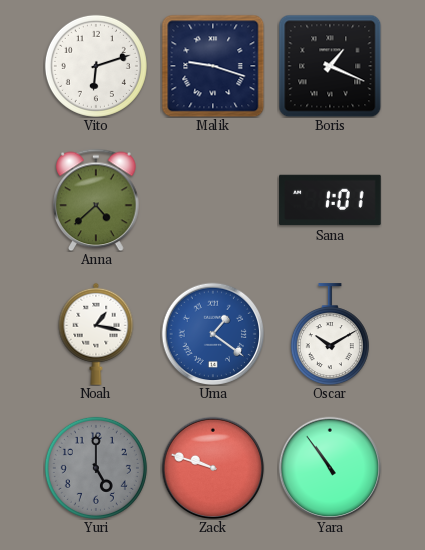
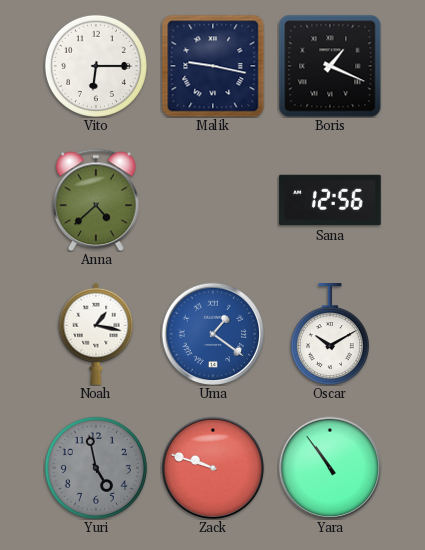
Vito: 6:12 -> 6:15 (96, 66)
Malik: 9:18 -> 9:17 (213, 66)
Sana: 1:01 -> 12:56 (330, 200)
Yuri: 5:00 -> 4:58 (96, 468)
